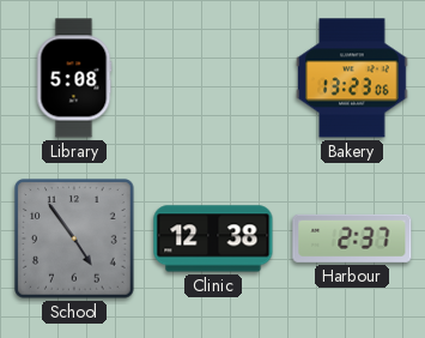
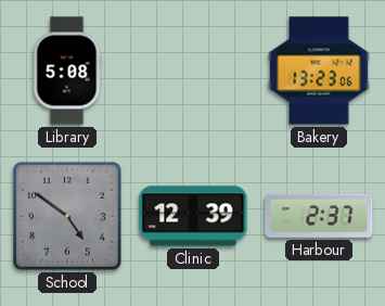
School: 4:54 -> 4:51 (67, 216)
Clinic: 12:38 -> 12:39 (193, 216)
